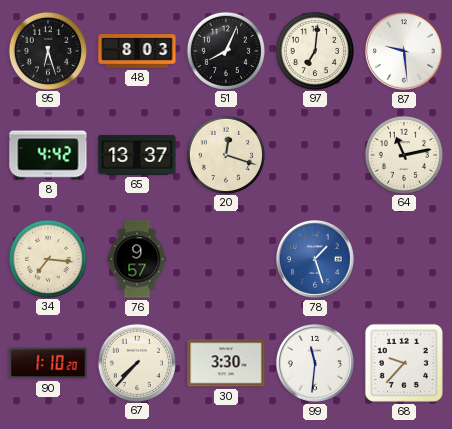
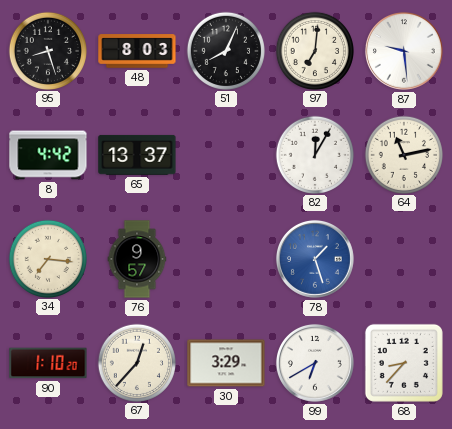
95: 6:27 -> 8:27 (47, 50)
20: 12:18 -> none (225, 154)
82: none -> 12:05 (314, 154)
67: 7:37 -> 12:37 (136, 362)
30: 3:30 -> 3:29 (226, 363)
99: 11:31 -> 6:40 (315, 363)
68: 9:37 -> 8:37 (404, 363)
